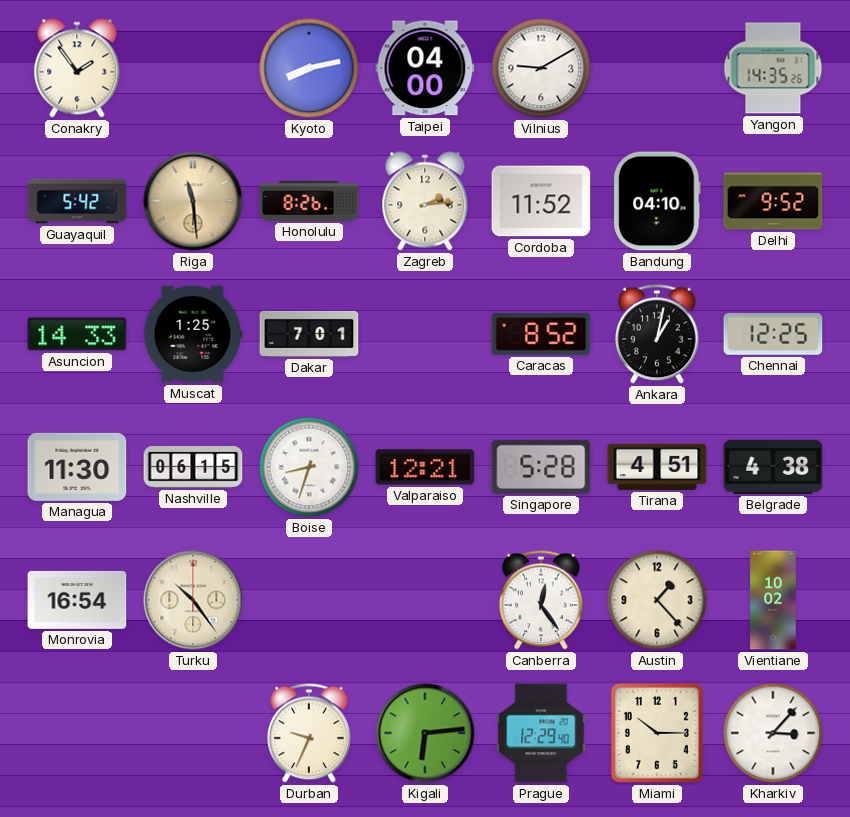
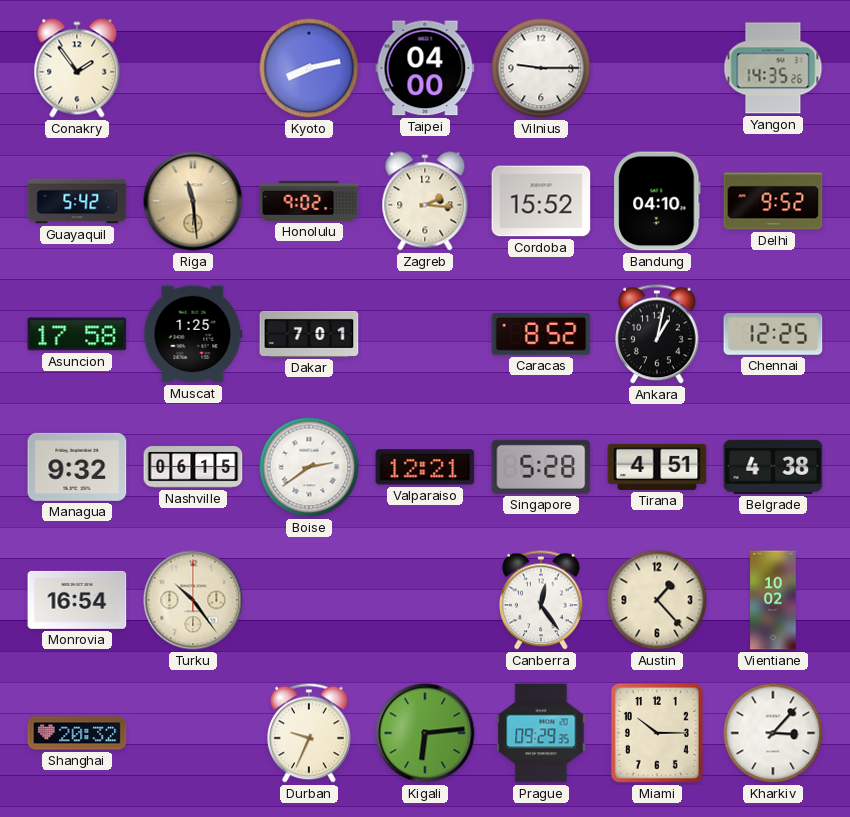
Vilnius: 9:10 -> 9:15 (541, 68)
Honolulu: 8:26 -> 9:02 (309, 201)
Zagreb: 2:14 -> 2:16 (425, 201)
Cordoba: 11:52 -> 15:52 (541, 201)
Asuncion: 14:33 -> 17:58 (77, 334)
Managua: 11:30 -> 9:32 (77, 467)
Boise: 8:33 -> 2:39 (309, 467)
Shanghai: none -> 20:32 (77, 733)
Prague: 12:29 -> 09:29 (541, 733)
